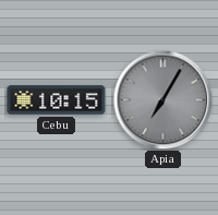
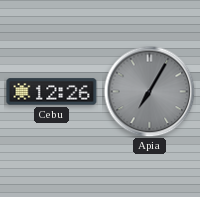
Cebu: 10:15 -> 12:26 (52, 92)
